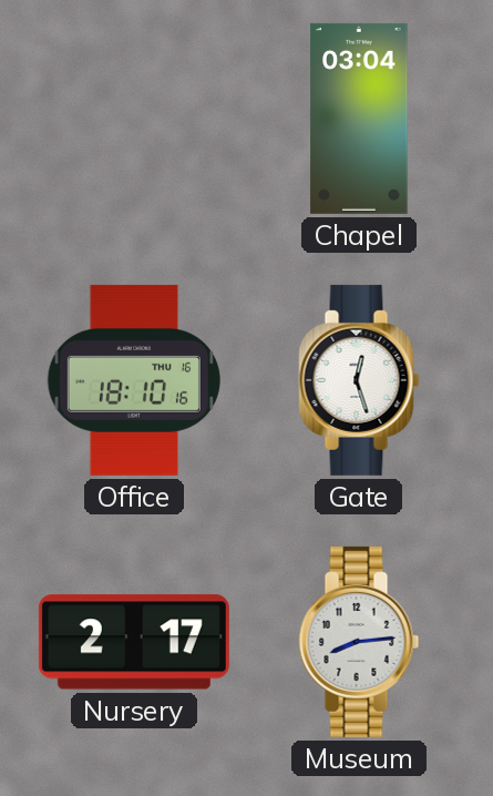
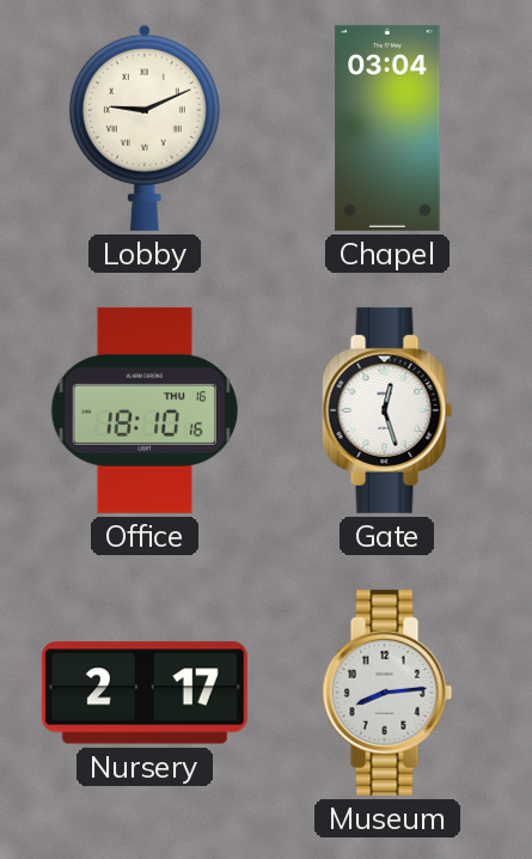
Lobby: none -> 9:11 (145, 128)
